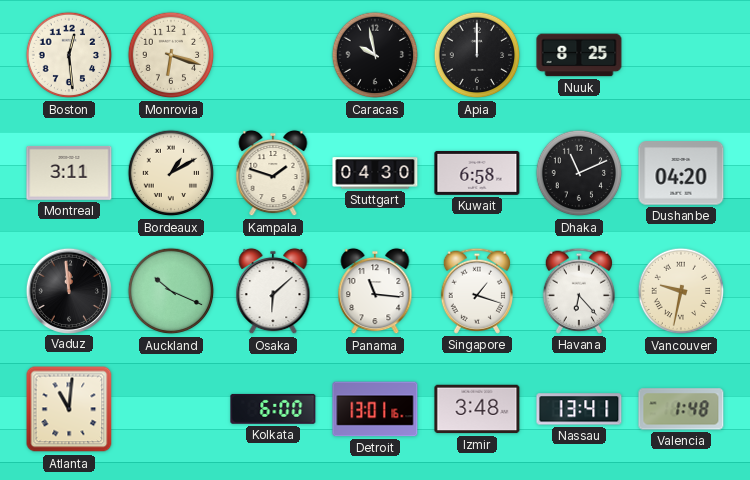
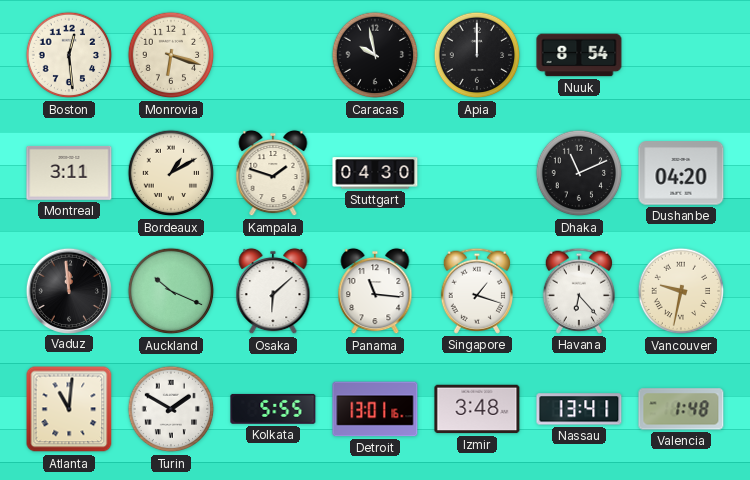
Nuuk: 8:25 -> 8:54 (579, 55)
Kuwait: 6:58 -> none (477, 173)
Turin: none -> 1:50 (171, 409)
Kolkata: 6:00 -> 5:55 (273, 409)
